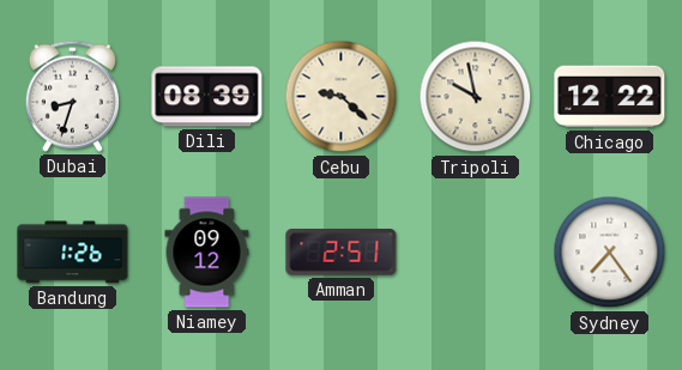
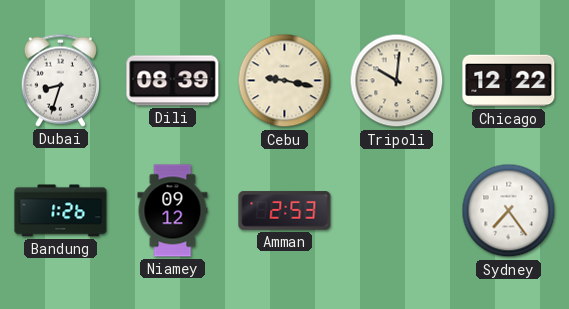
Cebu: 9:22 -> 9:17 (285, 81)
Tripoli: 9:58 -> 10:01 (397, 81)
Amman: 2:51 -> 2:53 (285, 211)
